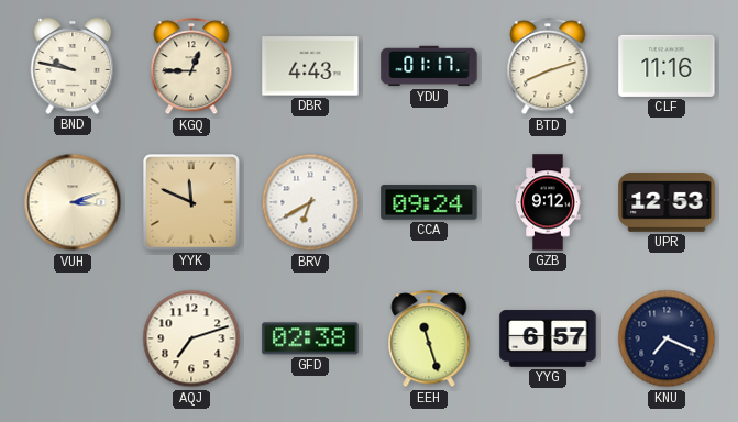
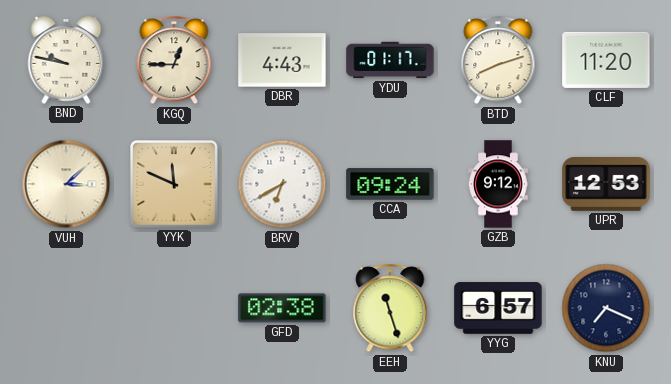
CLF: 11:16 -> 11:20 (606, 60)
VUH: 3:12 -> 3:08 (66, 184)
AQJ: 7:12 -> none (191, 338)
